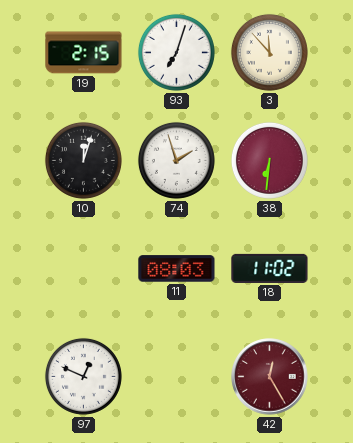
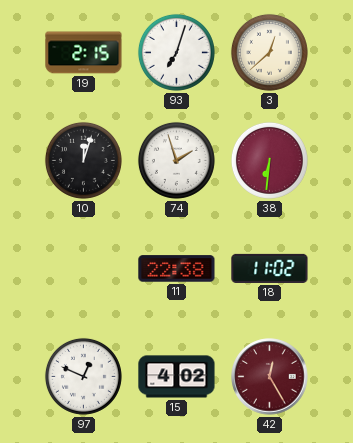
3: 11:53 -> 12:38 (269, 52)
11: 08:03 -> 22:38 (177, 269)
15: none -> 4:02 (177, 377)
